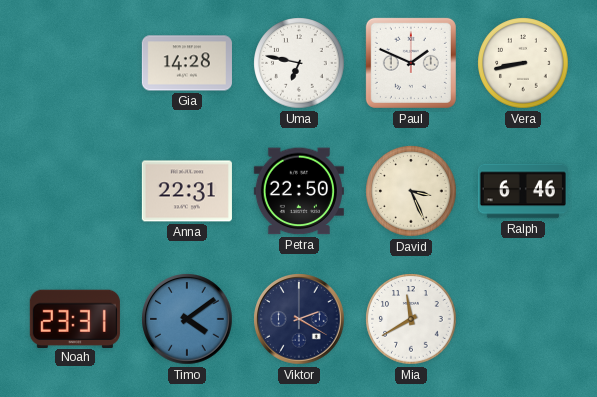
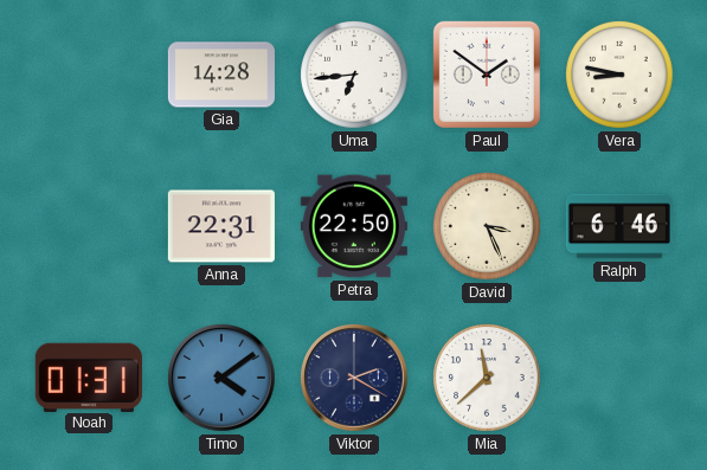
Uma: 6:47 -> 6:44 (354, 75)
Paul: 1:49 -> 1:51 (487, 75)
Vera: 8:43 -> 8:47 (619, 75)
Noah: 23:31 -> 01:31 (89, 376)
Mia: 11:40 -> 11:38 (487, 378)
